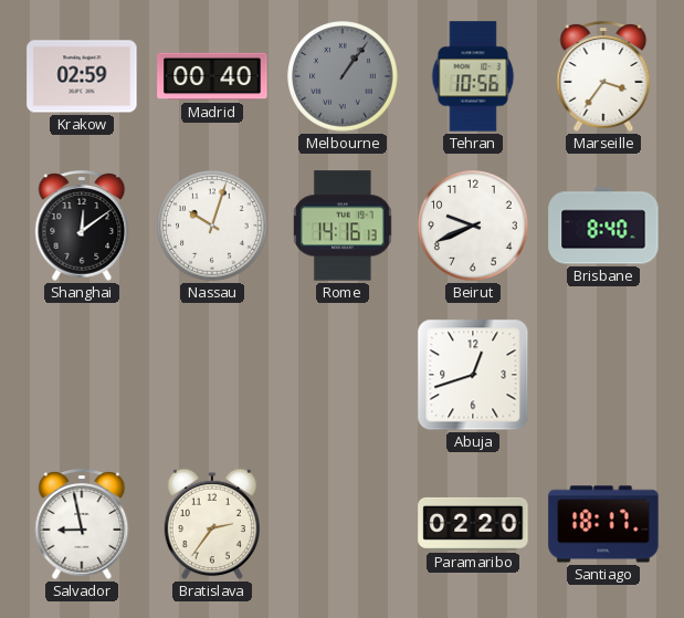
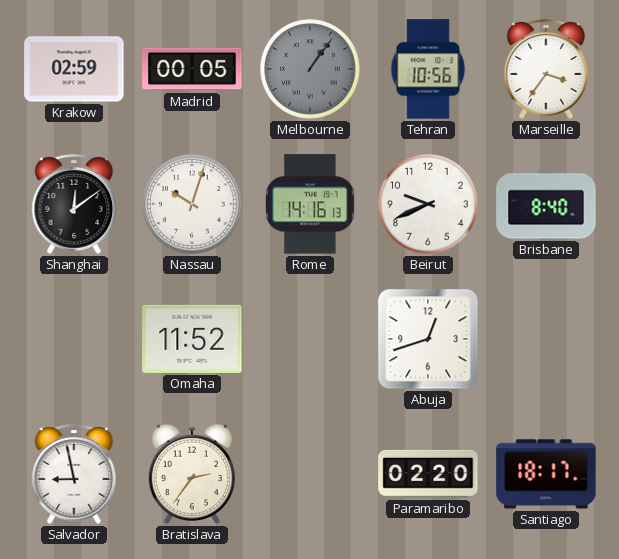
Madrid: 00:40 -> 00:05 (192, 69)
Omaha: none -> 11:52 (192, 339)
